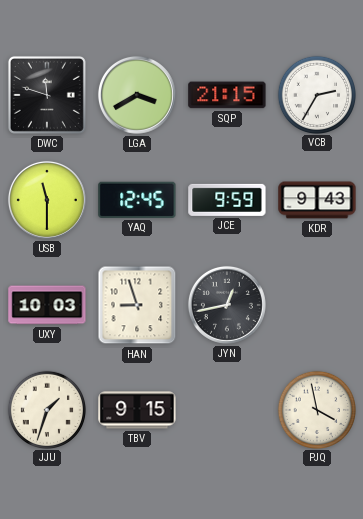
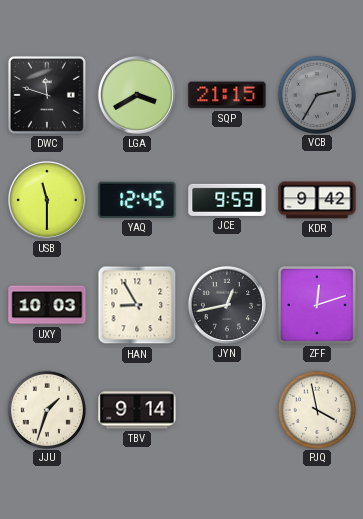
VCB dial: white -> grey (316, 94)
KDR: 9:43 -> 9:42 (317, 200)
HAN: 8:57 -> 8:55 (137, 305)
ZFF: none -> 12:12 (318, 306)
TBV: 9:15 -> 9:14 (137, 410)
